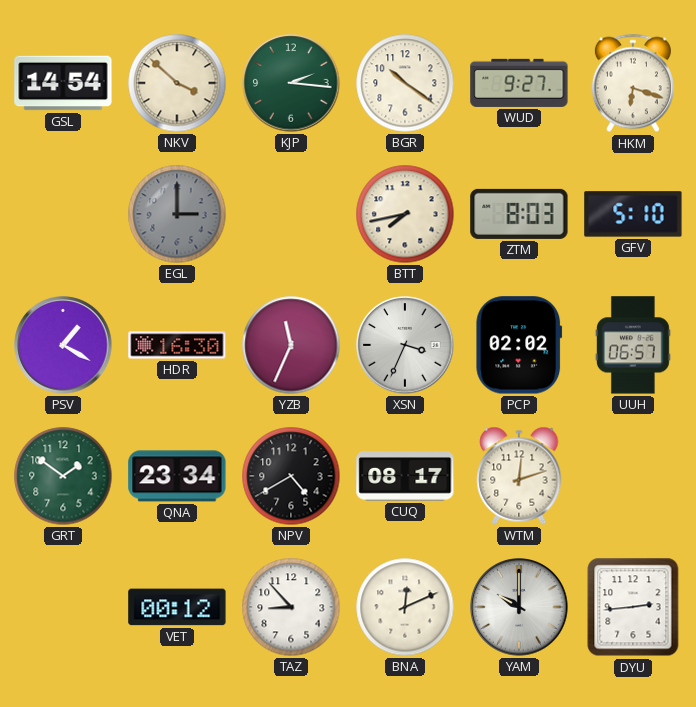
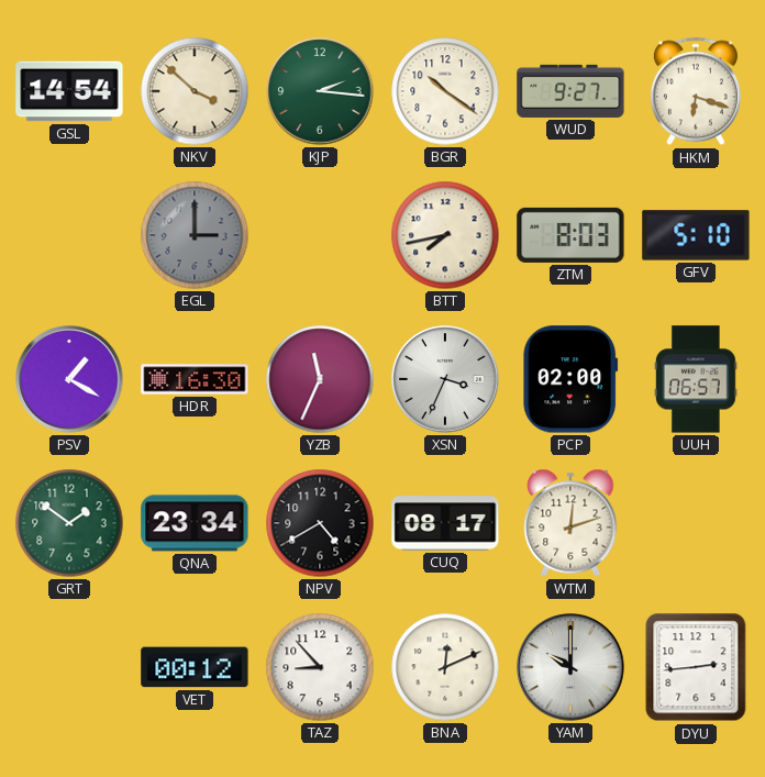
PCP: 02:02 -> 02:00 (570, 379)
